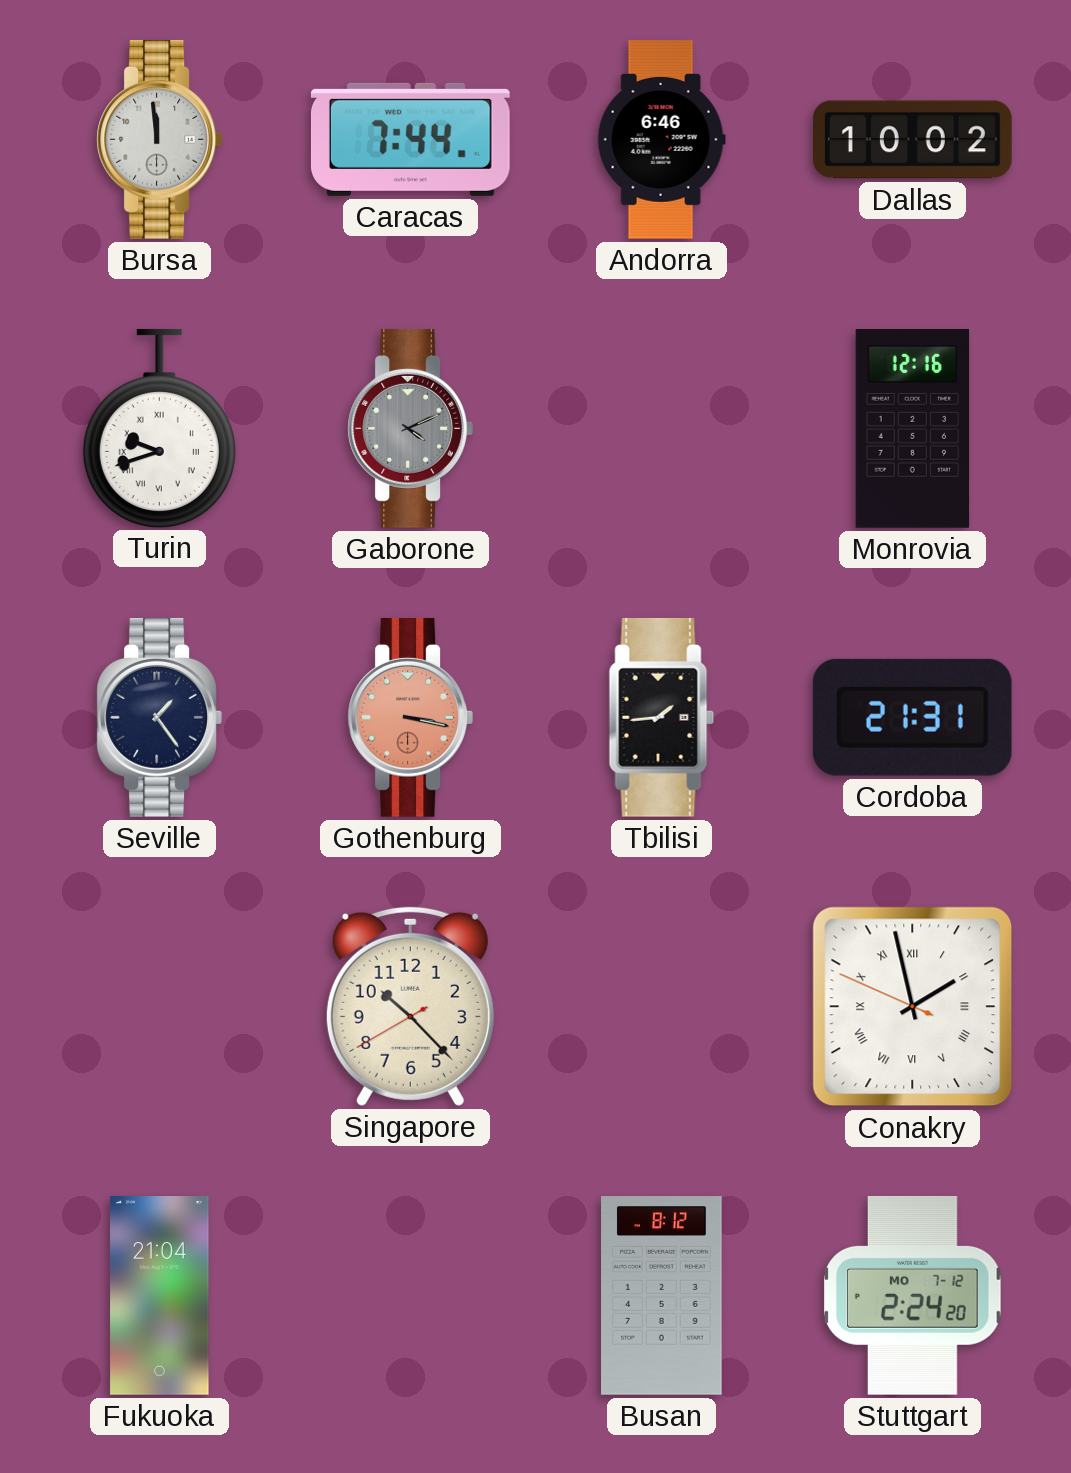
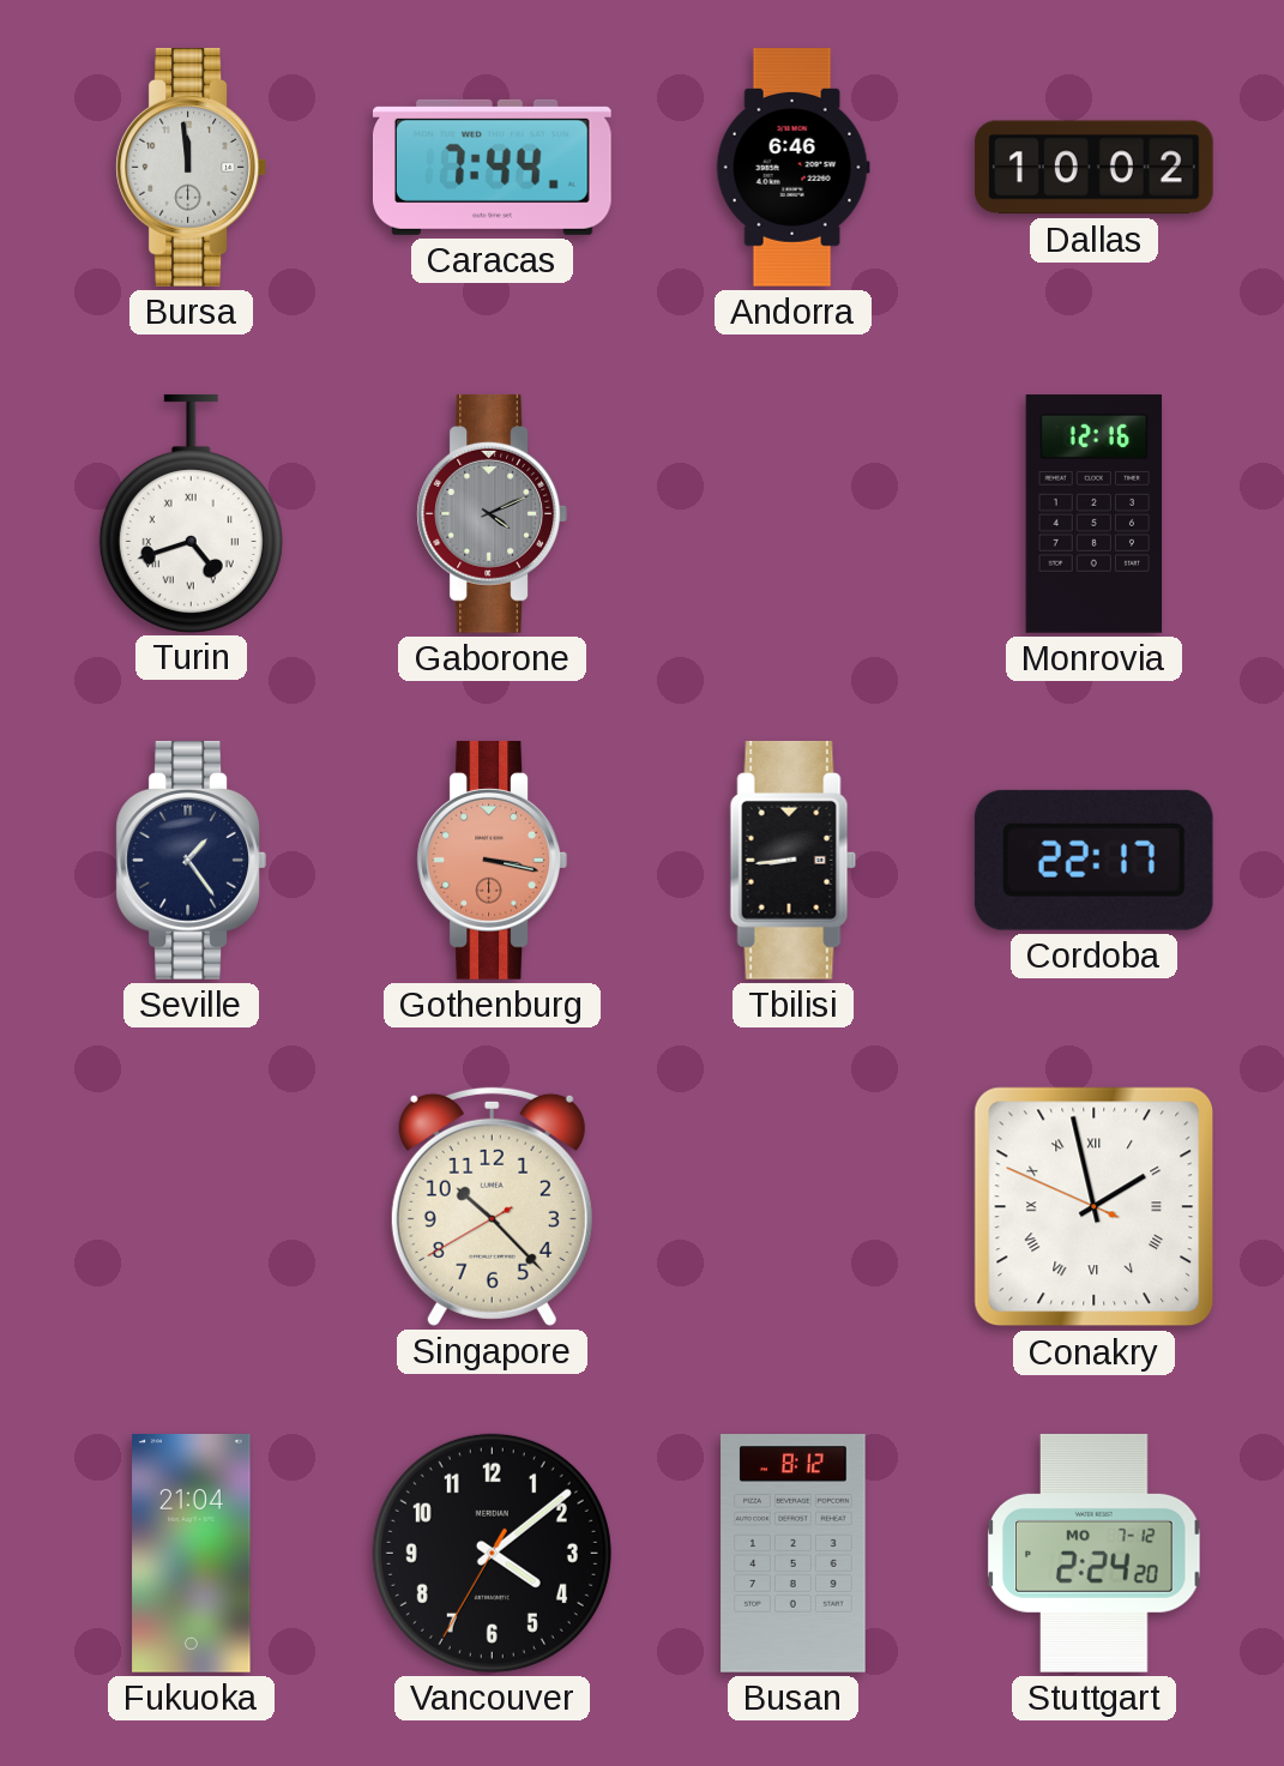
Turin: 9:42 -> 4:42 (191, 513)
Tbilisi: 1:44 -> 8:44 (794, 860)
Cordoba: 21:31 -> 22:17 (1093, 860)
Vancouver: none -> 4:08 (492, 1553)
